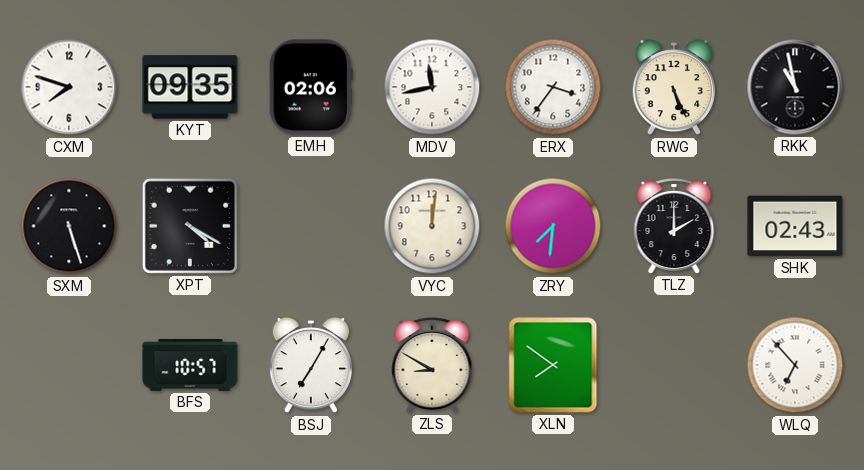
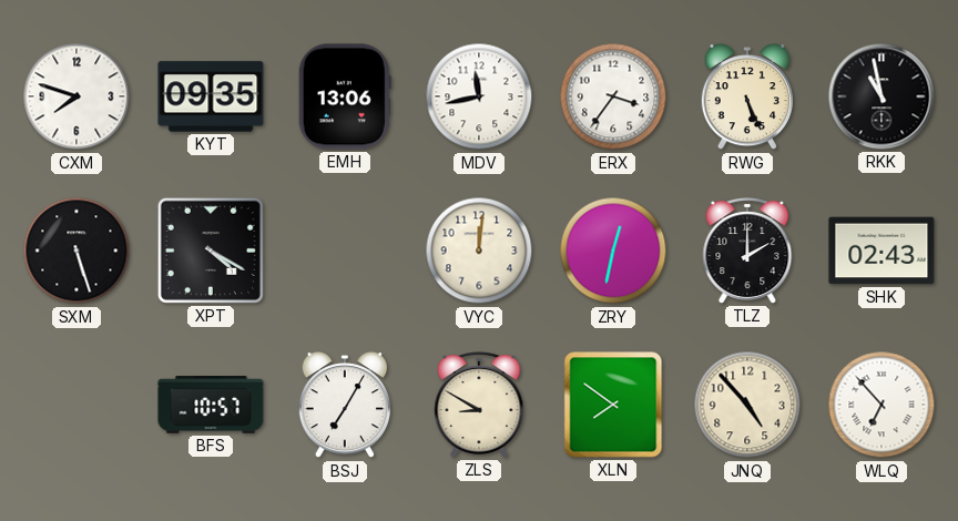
EMH: 02:06 -> 13:06 (345, 96)
ZRY: 7:31 -> 12:32 (613, 251)
JNQ: none -> 4:53 (747, 405)
